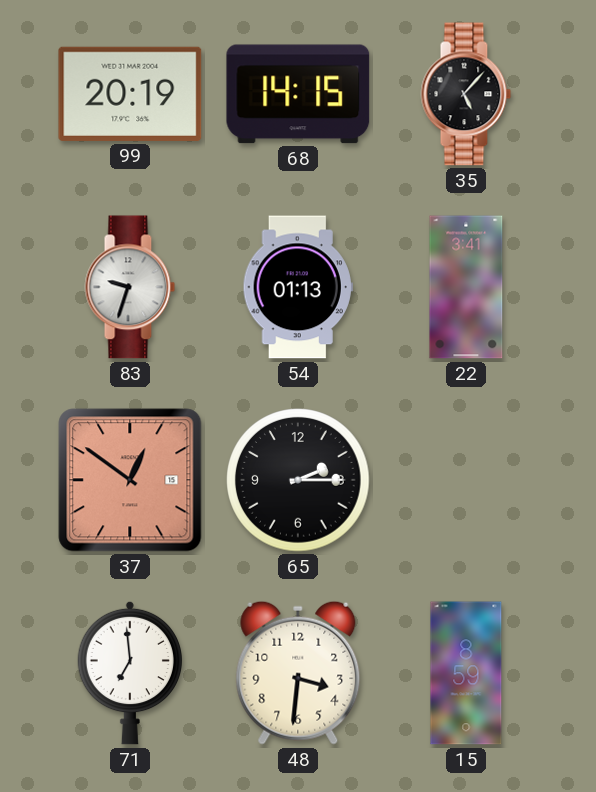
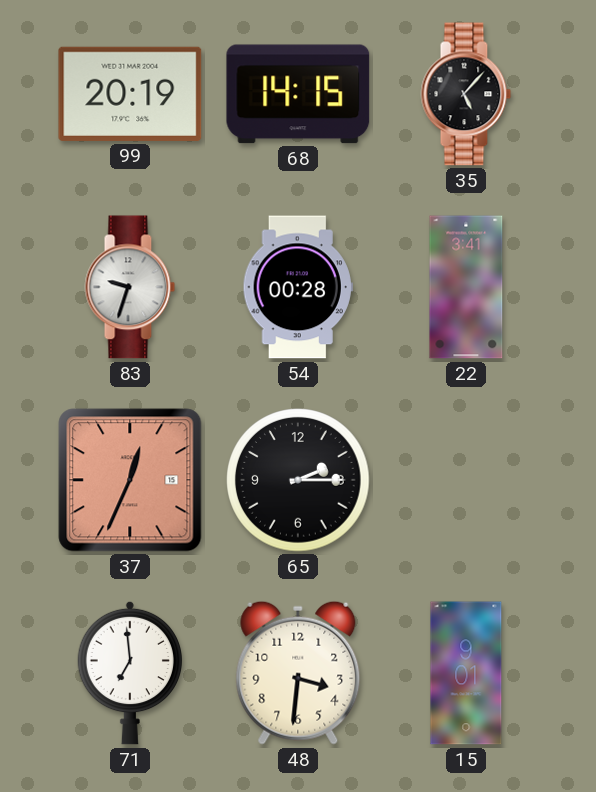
54: 01:13 -> 00:28 (298, 287)
37: 12:51 -> 12:34 (130, 480)
15: 8:59 -> 9:01 (466, 673)
